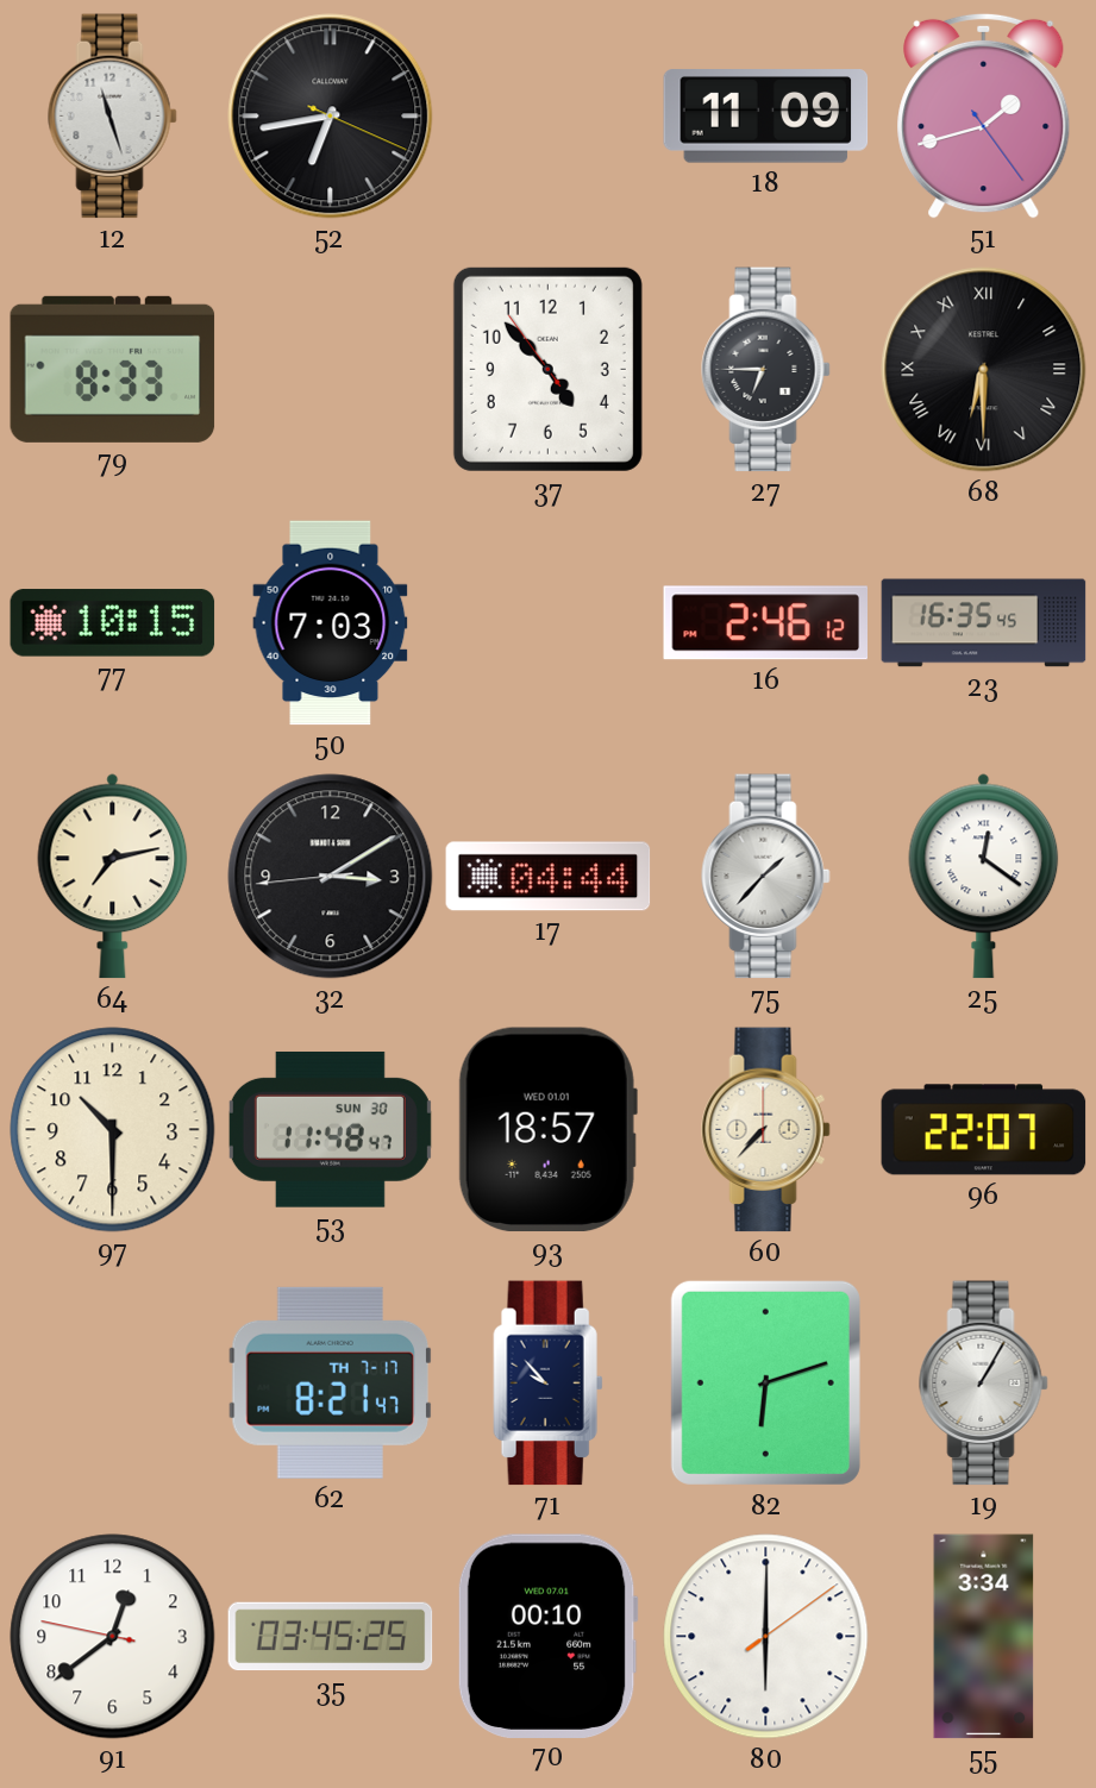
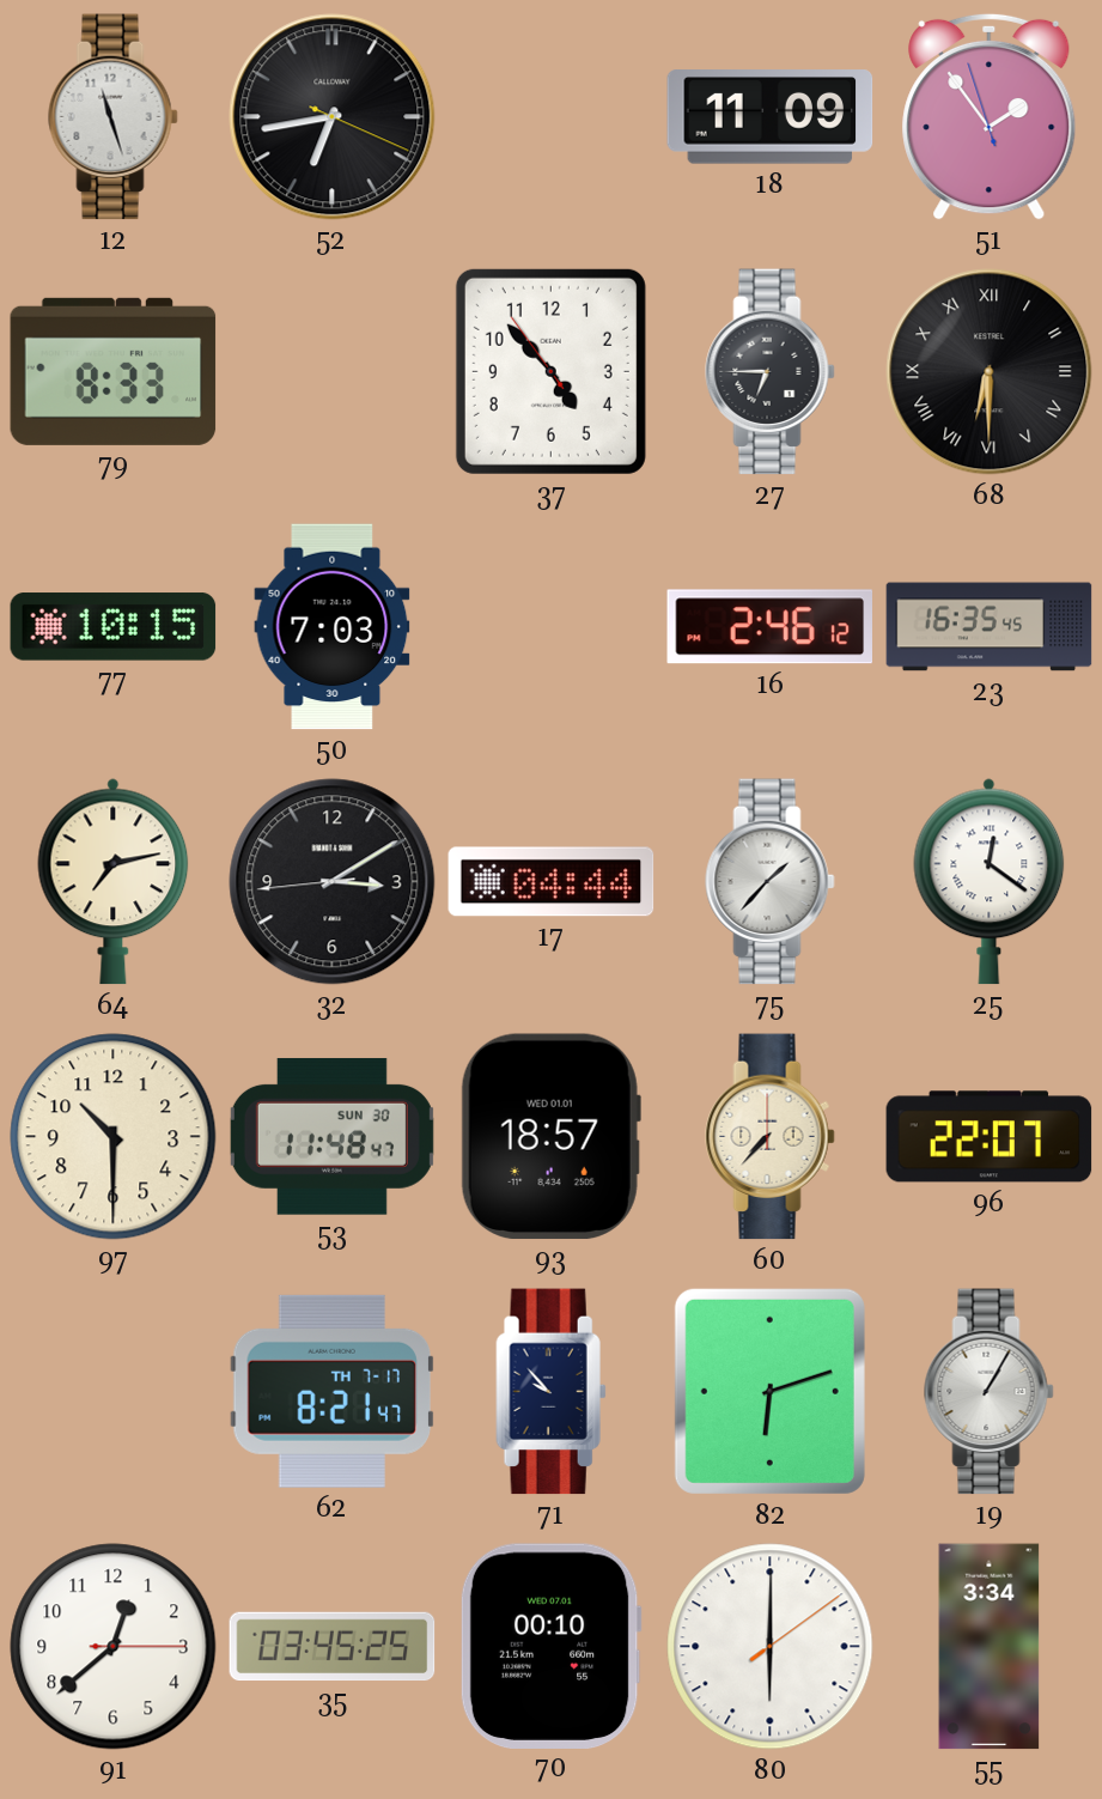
51: 1:42 -> 1:53 (990, 116)
91: 12:38:47 -> 12:38:15 (114, 1647)
